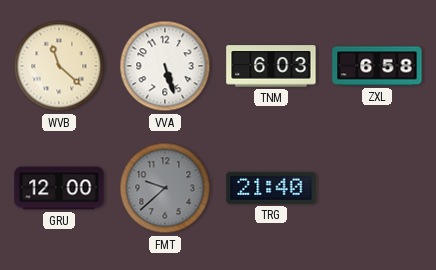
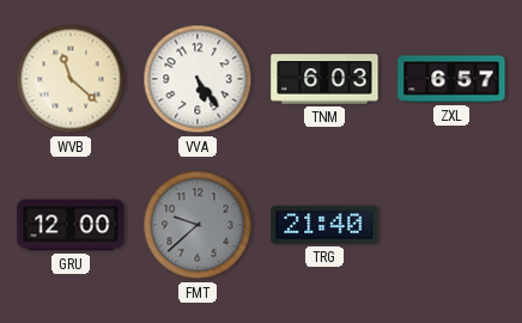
VVA: 5:27 -> 5:24 (198, 79)
ZXL: 6:58 -> 6:57 (451, 79)
